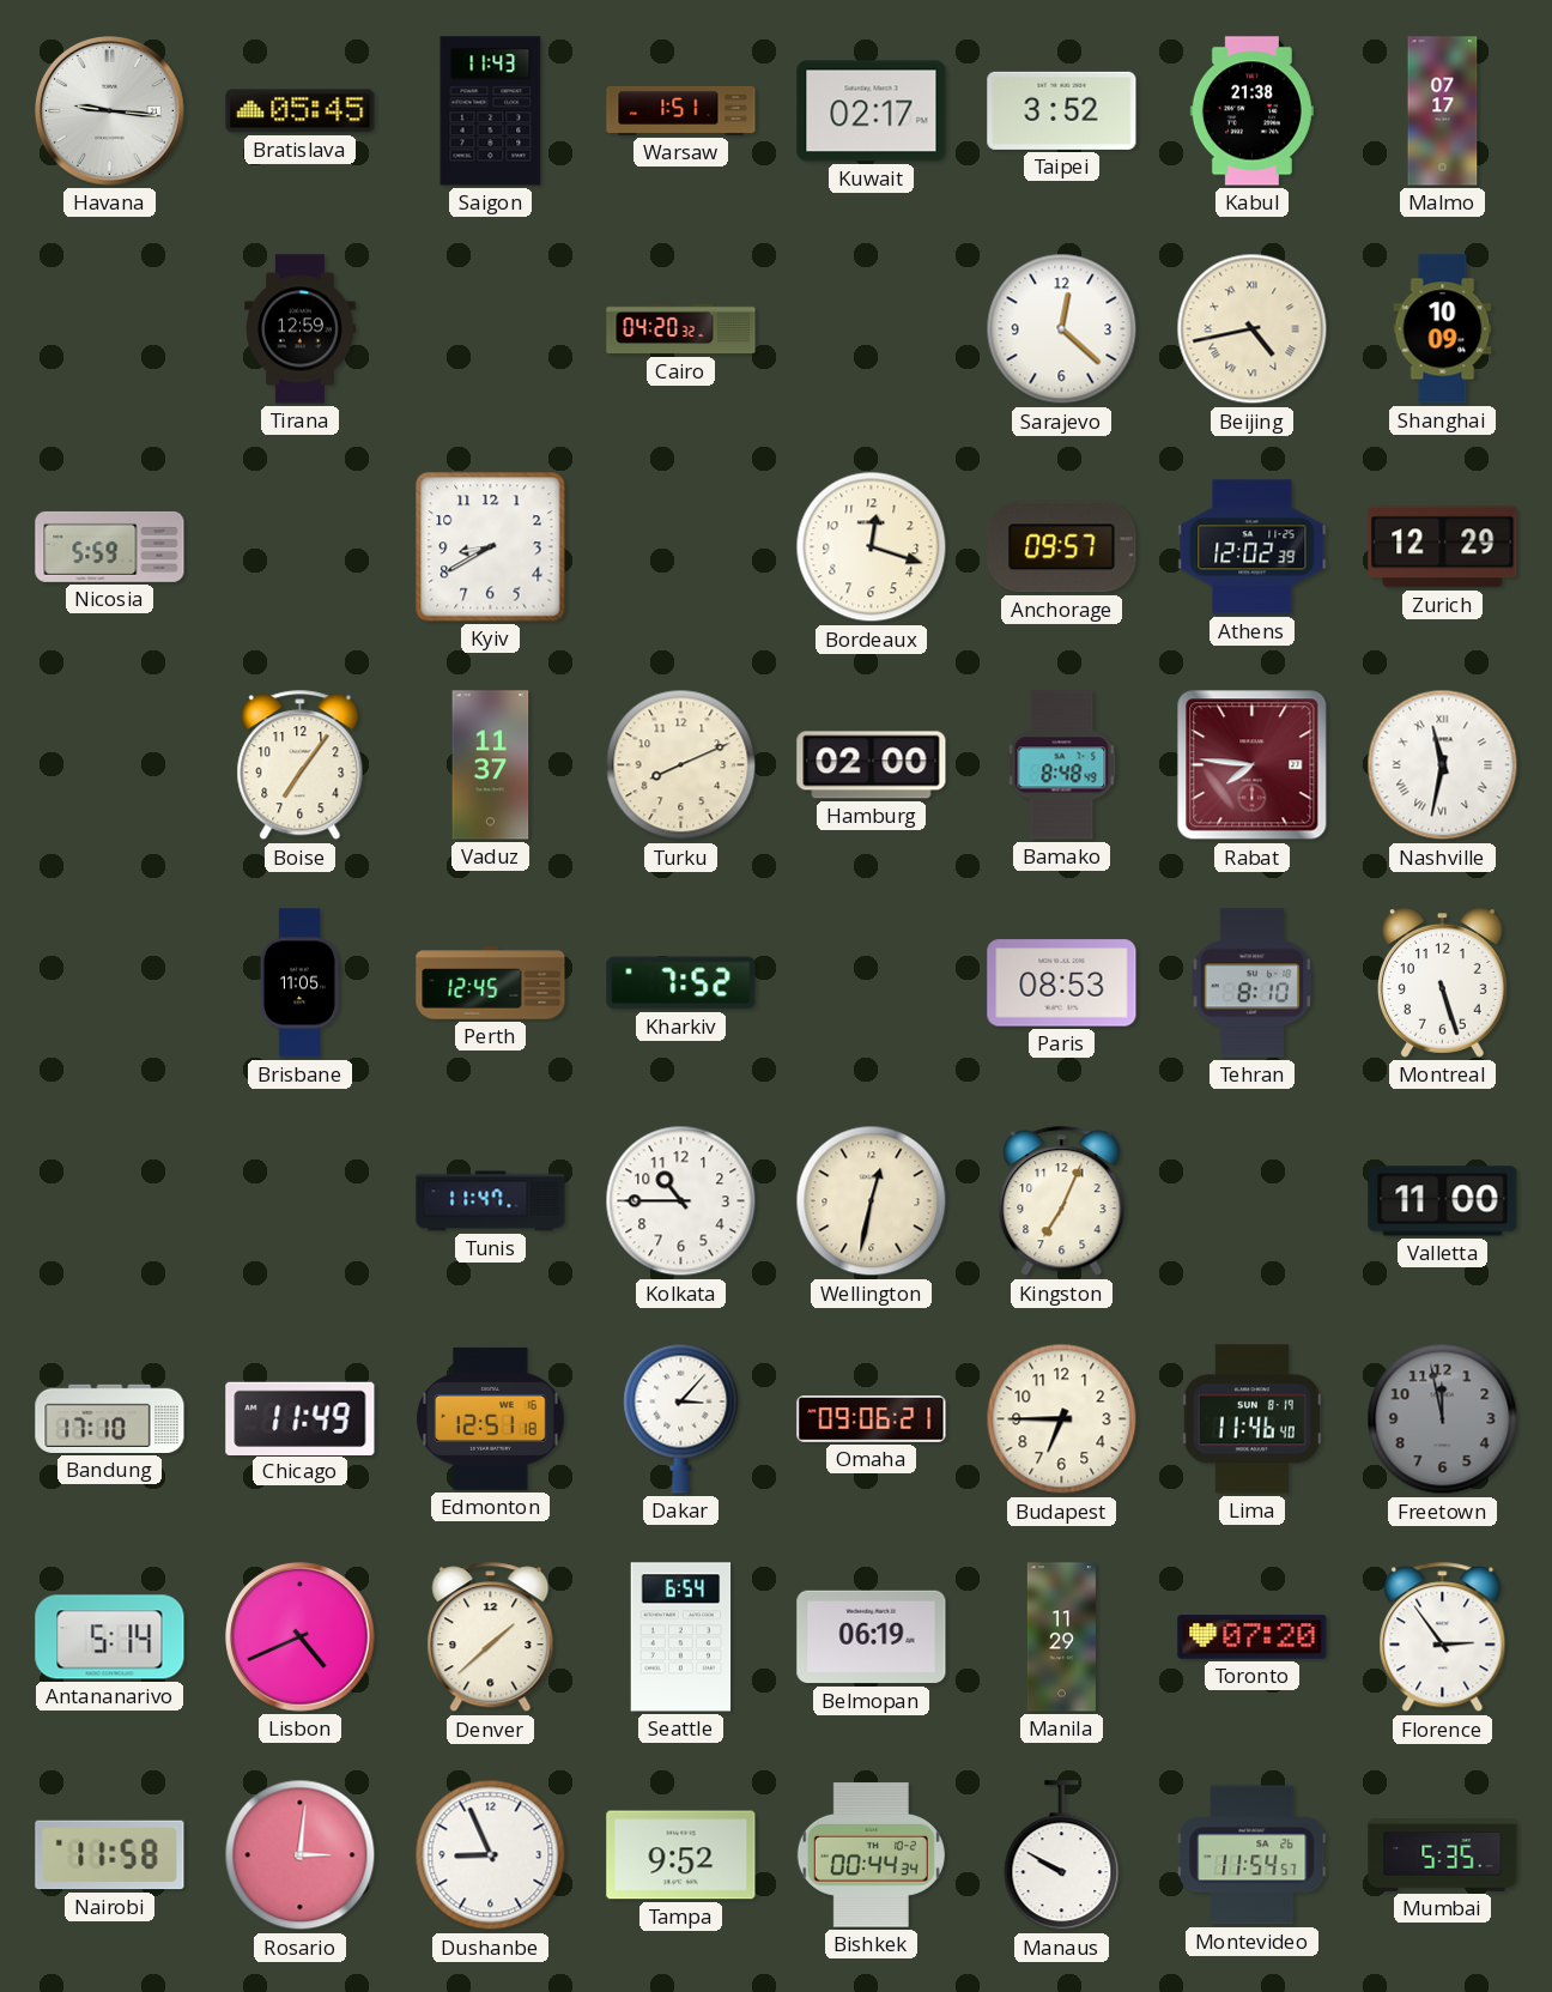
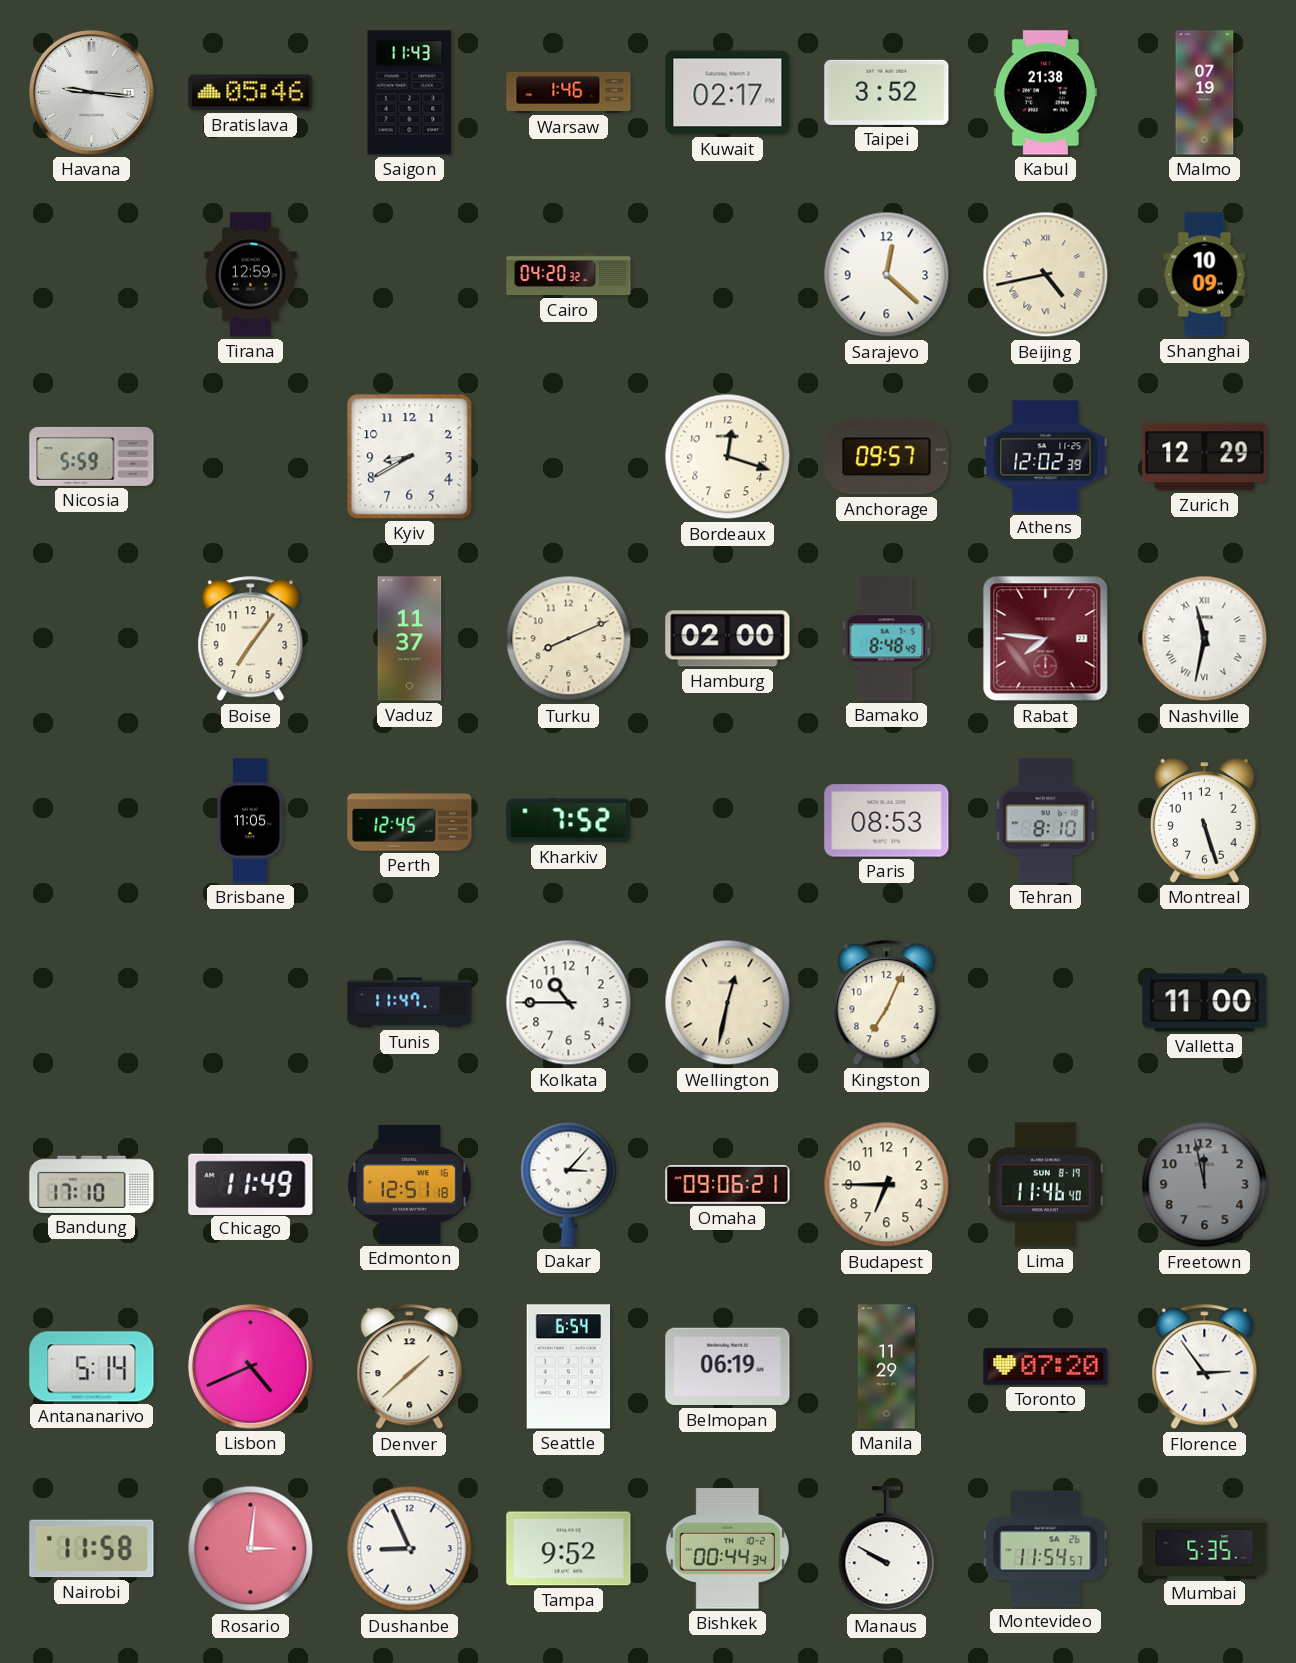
Bratislava: 05:45 -> 05:46 (251, 93)
Warsaw: 1:51 -> 1:46 (569, 92)
Malmo: 07:17 -> 07:19 (1205, 93)
